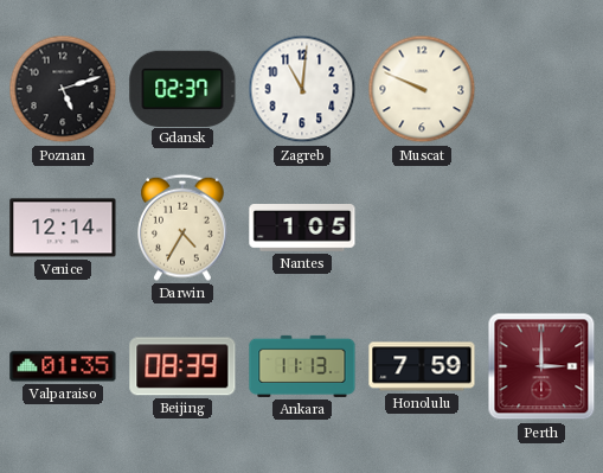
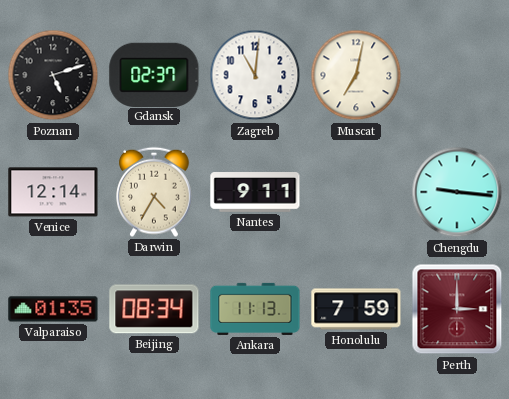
Muscat: 9:49 -> 7:02 (356, 75)
Nantes: 1:05 -> 9:11 (255, 193)
Chengdu: none -> 9:16 (457, 192)
Beijing: 08:39 -> 08:34 (154, 309)
